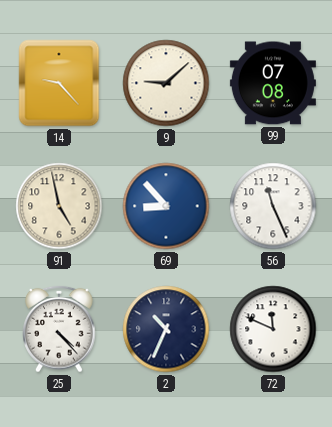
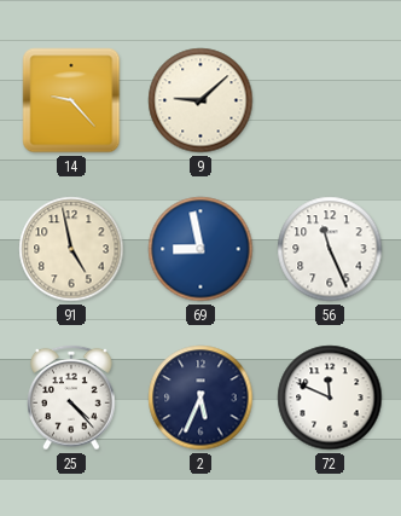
99: 07:08 -> none (273, 83)
69: 8:53 -> 8:58 (200, 249)
2: 10:34 -> 5:34 (200, 398)
